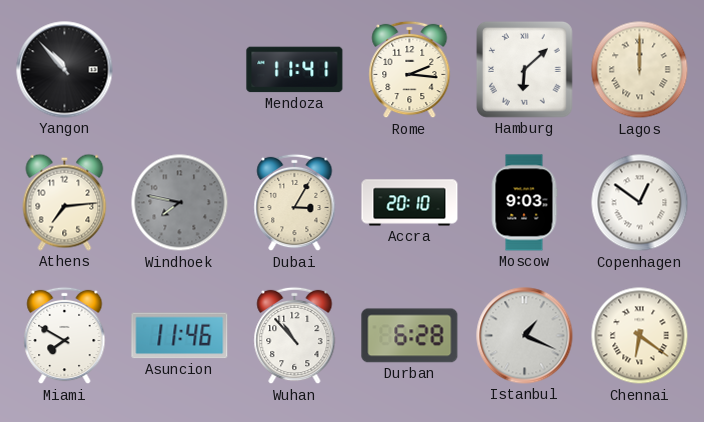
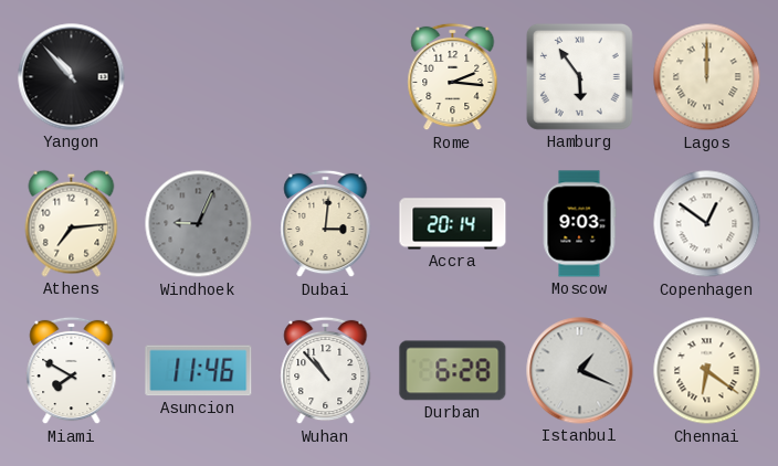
Mendoza: 11:41 -> none (295, 70)
Hamburg: 6:08 -> 5:54 (579, 76)
Windhoek: 7:47 -> 9:04 (199, 224)
Dubai: 3:05 -> 3:01 (326, 224)
Accra: 20:10 -> 20:14 (453, 224)
